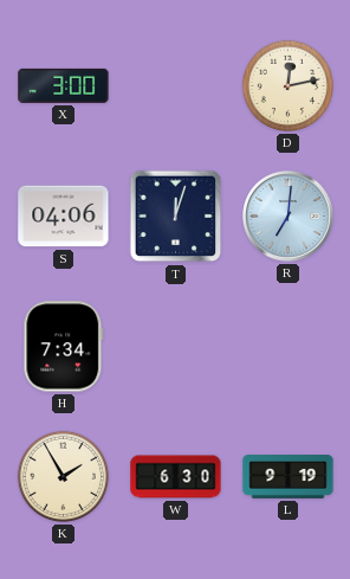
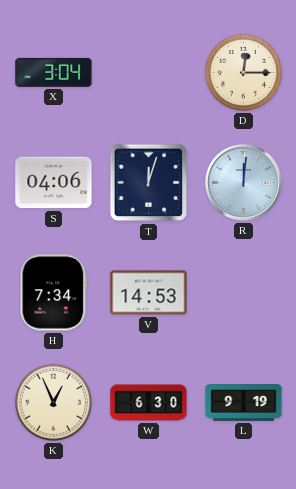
X: 3:00 -> 3:04 (54, 72)
D: 12:13 -> 12:15 (243, 72)
R: 7:01 -> 12:01 (244, 183)
V: none -> 14:53 (149, 293)
K: 1:55 -> 12:56 (53, 402)
